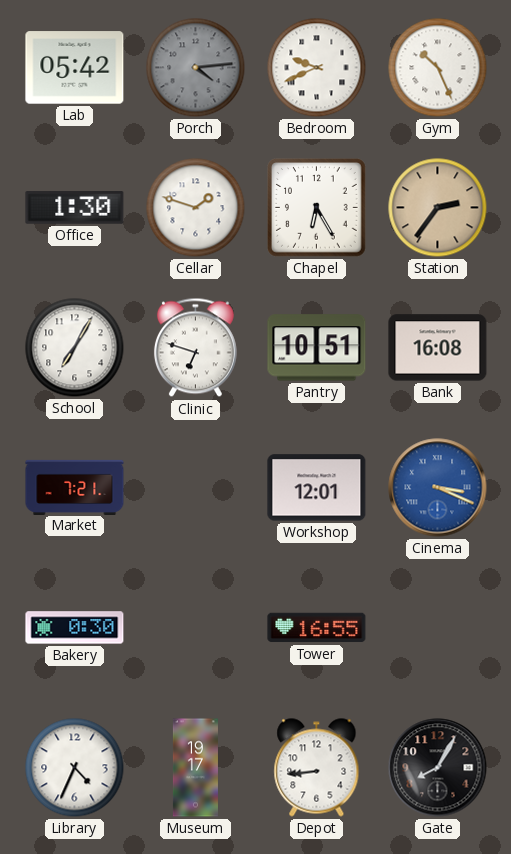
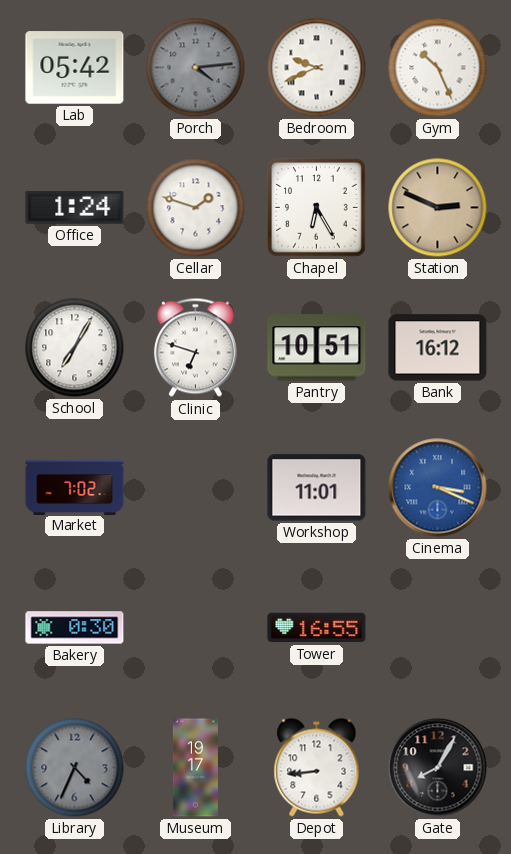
Office: 1:30 -> 1:24 (75, 208)
Station: 2:36 -> 2:49 (438, 208)
Bank: 16:08 -> 16:12 (438, 348)
Market: 7:21 -> 7:02 (75, 487)
Workshop: 12:01 -> 11:01 (317, 488)
Library dial: white -> grey (75, 768)
